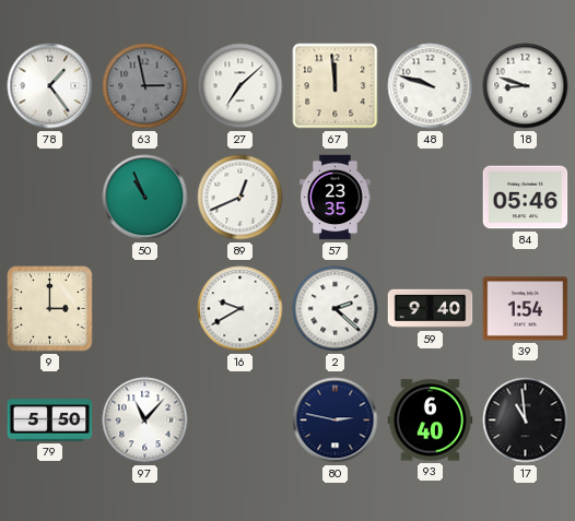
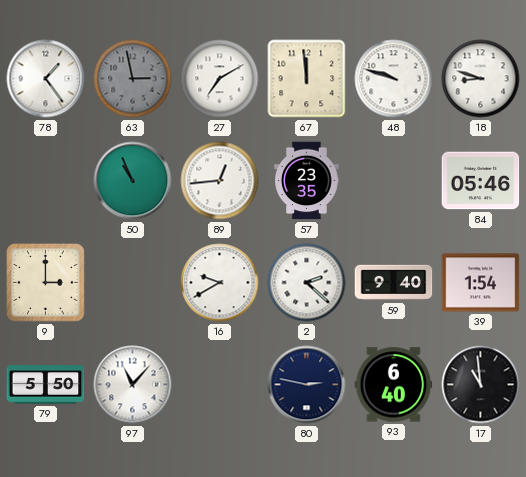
27: 7:08 -> 7:10 (220, 79)
89: 12:41 -> 12:44 (220, 181)
